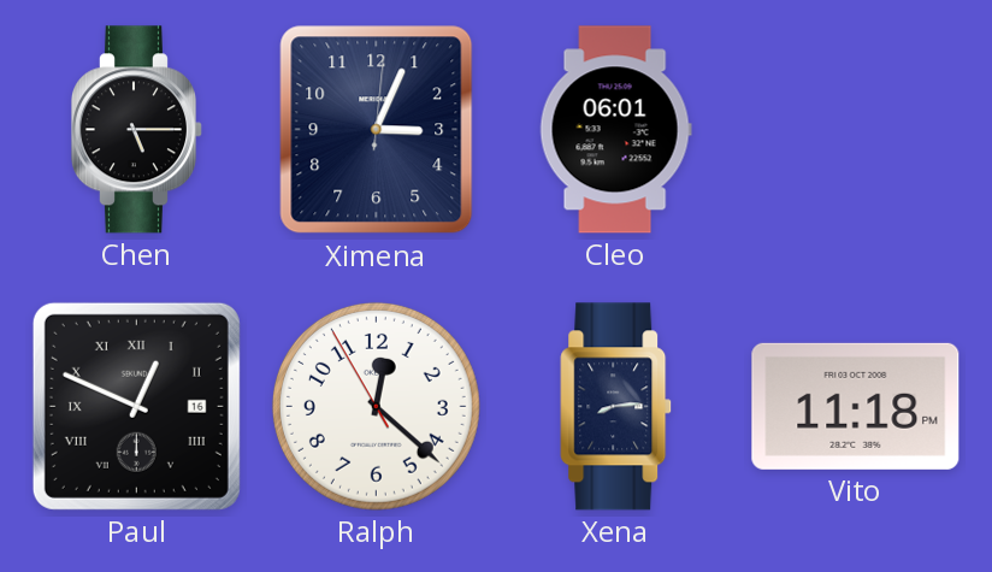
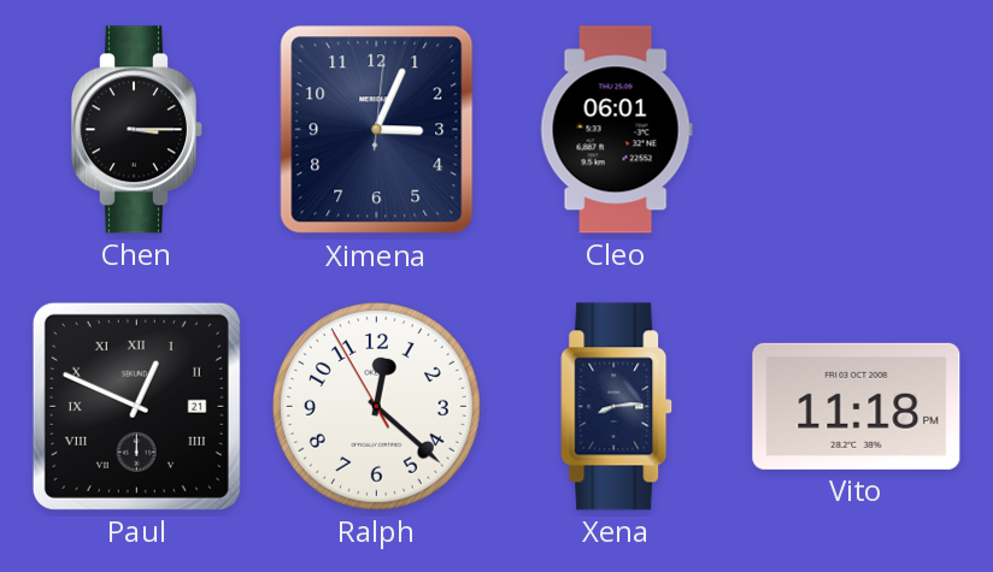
Chen: 5:15 -> 3:15 (136, 130)
Paul date: 16 -> 21 (136, 406)
